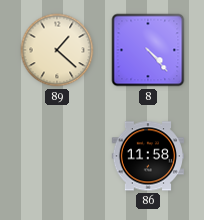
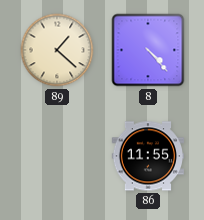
86: 11:58 -> 11:55 (147, 156)
